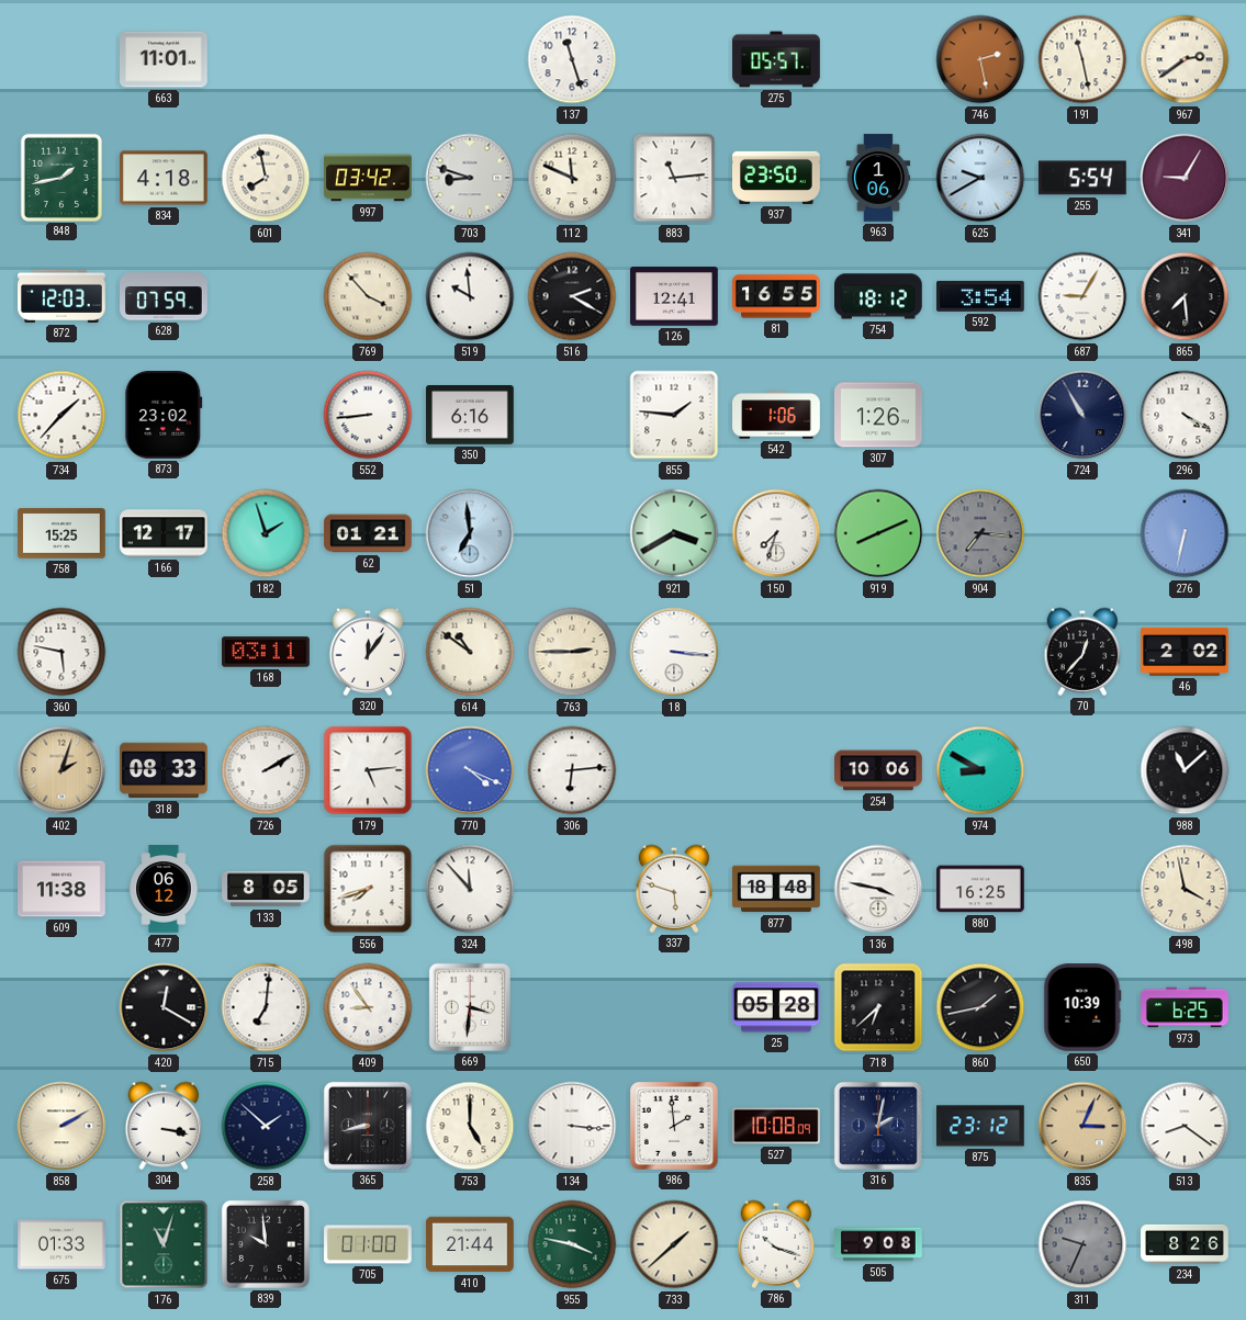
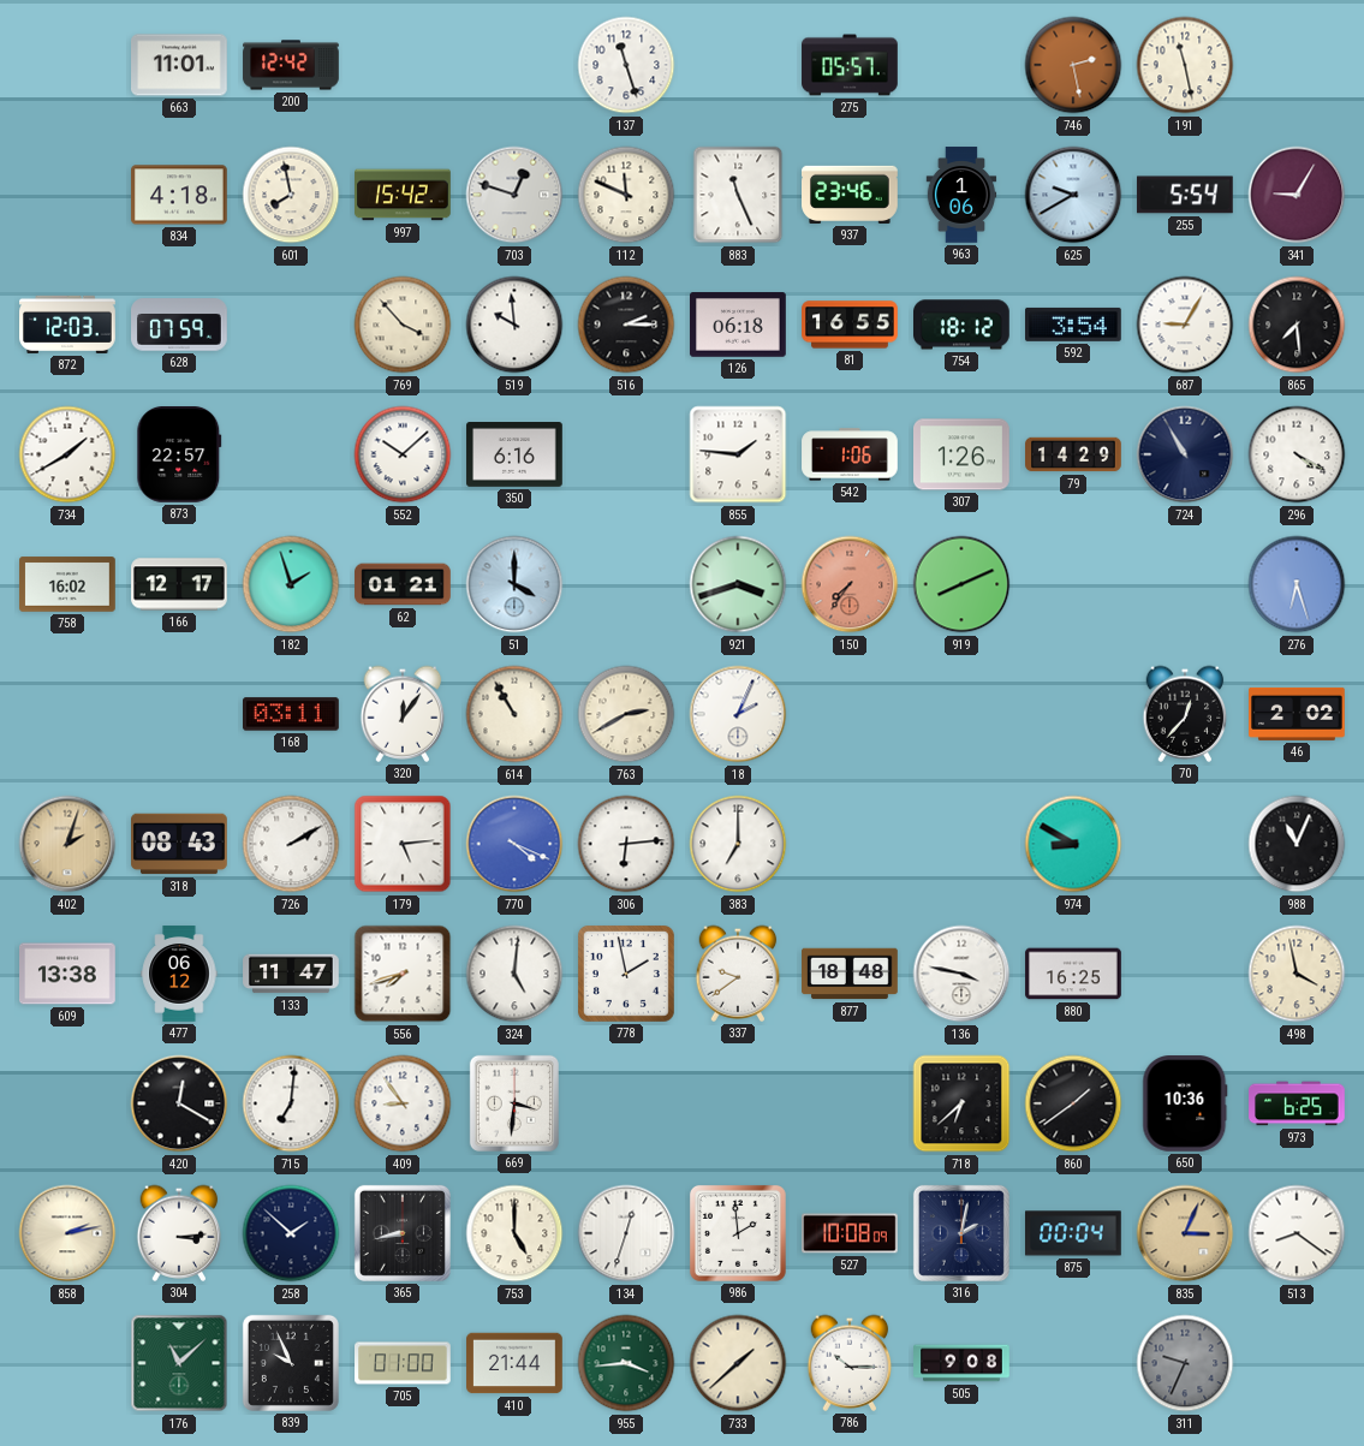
200: none -> 12:42 (291, 65)
967: 2:39 -> none (1185, 59)
848: 1:43 -> none (61, 177)
997: 03:42 -> 15:42 (403, 195)
703: 8:48 -> 12:48 (514, 195)
883: 11:14 -> 11:26 (738, 195)
937: 23:50 -> 23:46 (851, 195)
516: 2:20 -> 2:15 (626, 325)
126: 12:41 -> 06:18 (739, 325)
734: 1:37 -> 1:40 (67, 454)
873: 23:02 -> 22:57 (179, 456)
552: 8:44 -> 10:08 (403, 454)
79: none -> 14:29 (1073, 454)
758: 15:25 -> 16:02 (67, 584)
51: 6:59 -> 4:00 (514, 584)
921: 3:40 -> 3:42 (738, 584)
150: 7:33 -> 7:36 (850, 584)
150 dial: white -> salmon (850, 584)
904: 7:16 -> none (980, 533)
276: 6:32 -> 6:27 (1297, 584)
360: 5:47 -> none (61, 652)
614: 10:51 -> 10:55 (514, 714)
763: 2:45 -> 2:40 (626, 714)
18: 3:16 -> 2:04 (738, 714)
318: 08:33 -> 08:43 (179, 844)
383: none -> 7:00 (738, 844)
254: 10:06 -> none (878, 770)
988: 11:08 -> 11:04 (1297, 844)
609: 11:38 -> 13:38 (69, 974)
133: 8:05 -> 11:47 (291, 974)
324: 11:53 -> 5:01 (514, 974)
778: none -> 1:58 (626, 974)
337: 5:48 -> 9:39 (738, 974)
25: 05:28 -> none (777, 1007)
860: 1:43 -> 1:39 (1073, 1103)
650: 10:39 -> 10:36 (1185, 1105)
858: 2:10 -> 2:13 (67, 1233)
304: 3:17 -> 3:14 (179, 1233)
134: 3:16 -> 12:33 (626, 1233)
875: 23:12 -> 00:04 (1074, 1233)
675: 01:33 -> none (61, 1244)
176: 11:03 -> 11:08 (179, 1363)
839: 9:59 -> 9:56 (291, 1363)
955: 3:47 -> 3:44 (626, 1363)
786: 10:18 -> 10:15 (850, 1363)
234: 8:26 -> none (1185, 1244)
